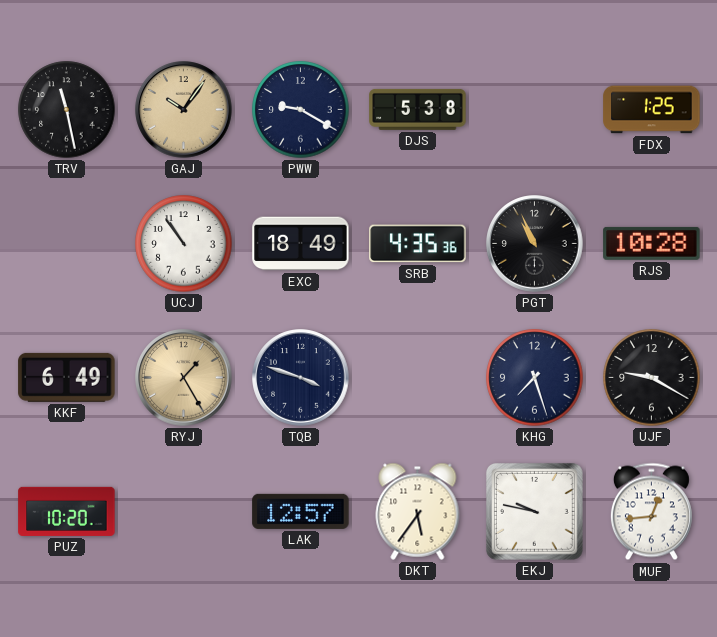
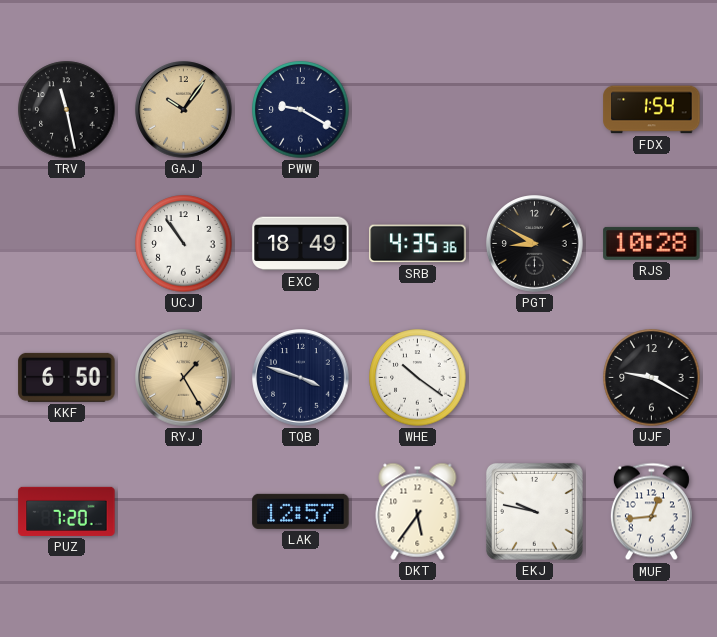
DJS: 5:38 -> none (418, 109)
FDX: 1:25 -> 1:54 (652, 110)
PGT: 10:56 -> 8:50 (535, 244)
KKF: 6:49 -> 6:50 (67, 377)
WHE: none -> 10:21 (418, 378)
KHG: 7:27 -> none (535, 378)
PUZ: 10:20 -> 7:20 (67, 511)
